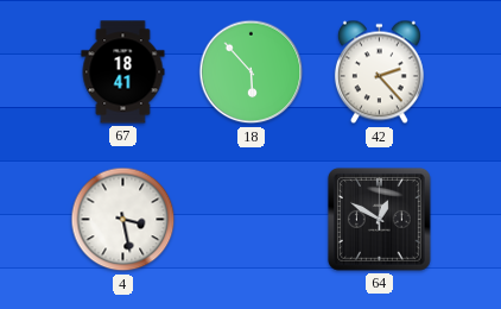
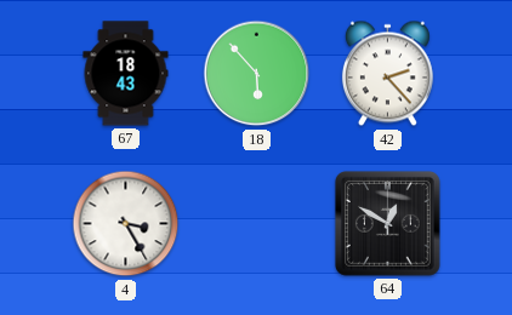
67: 18:41 -> 18:43 (126, 74)
4: 3:28 -> 3:25 (126, 224)
